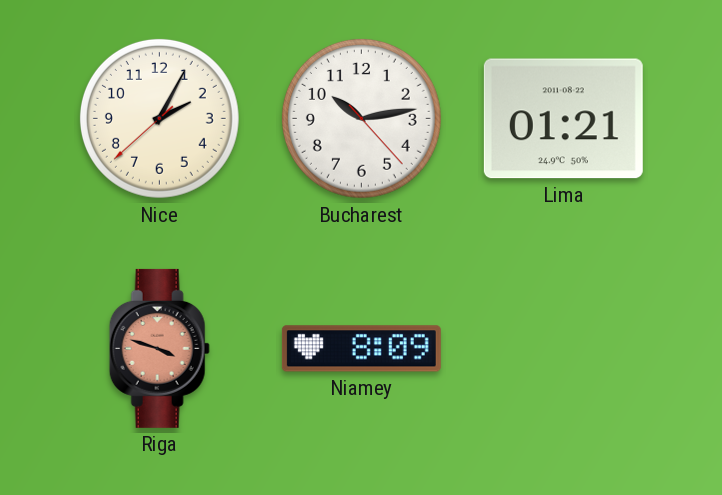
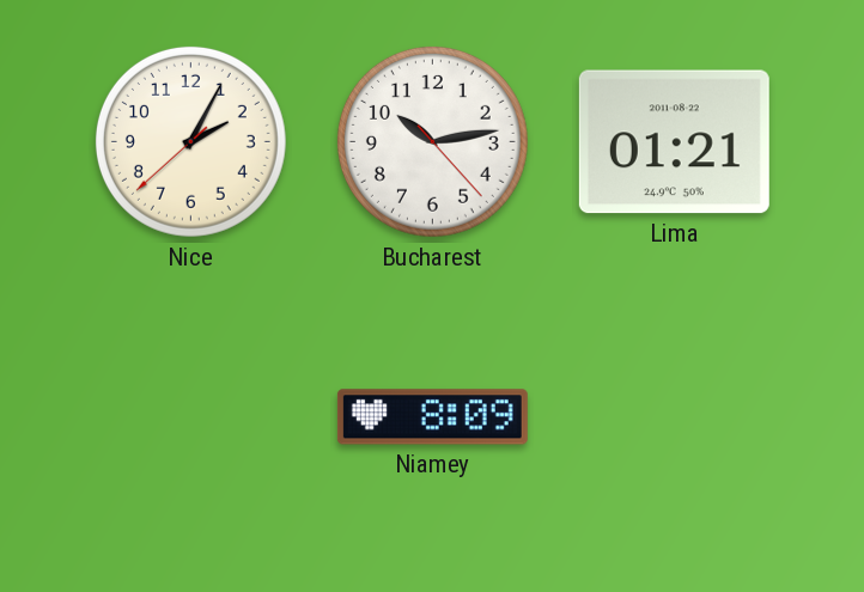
Riga: 3:48 -> none (159, 348)
